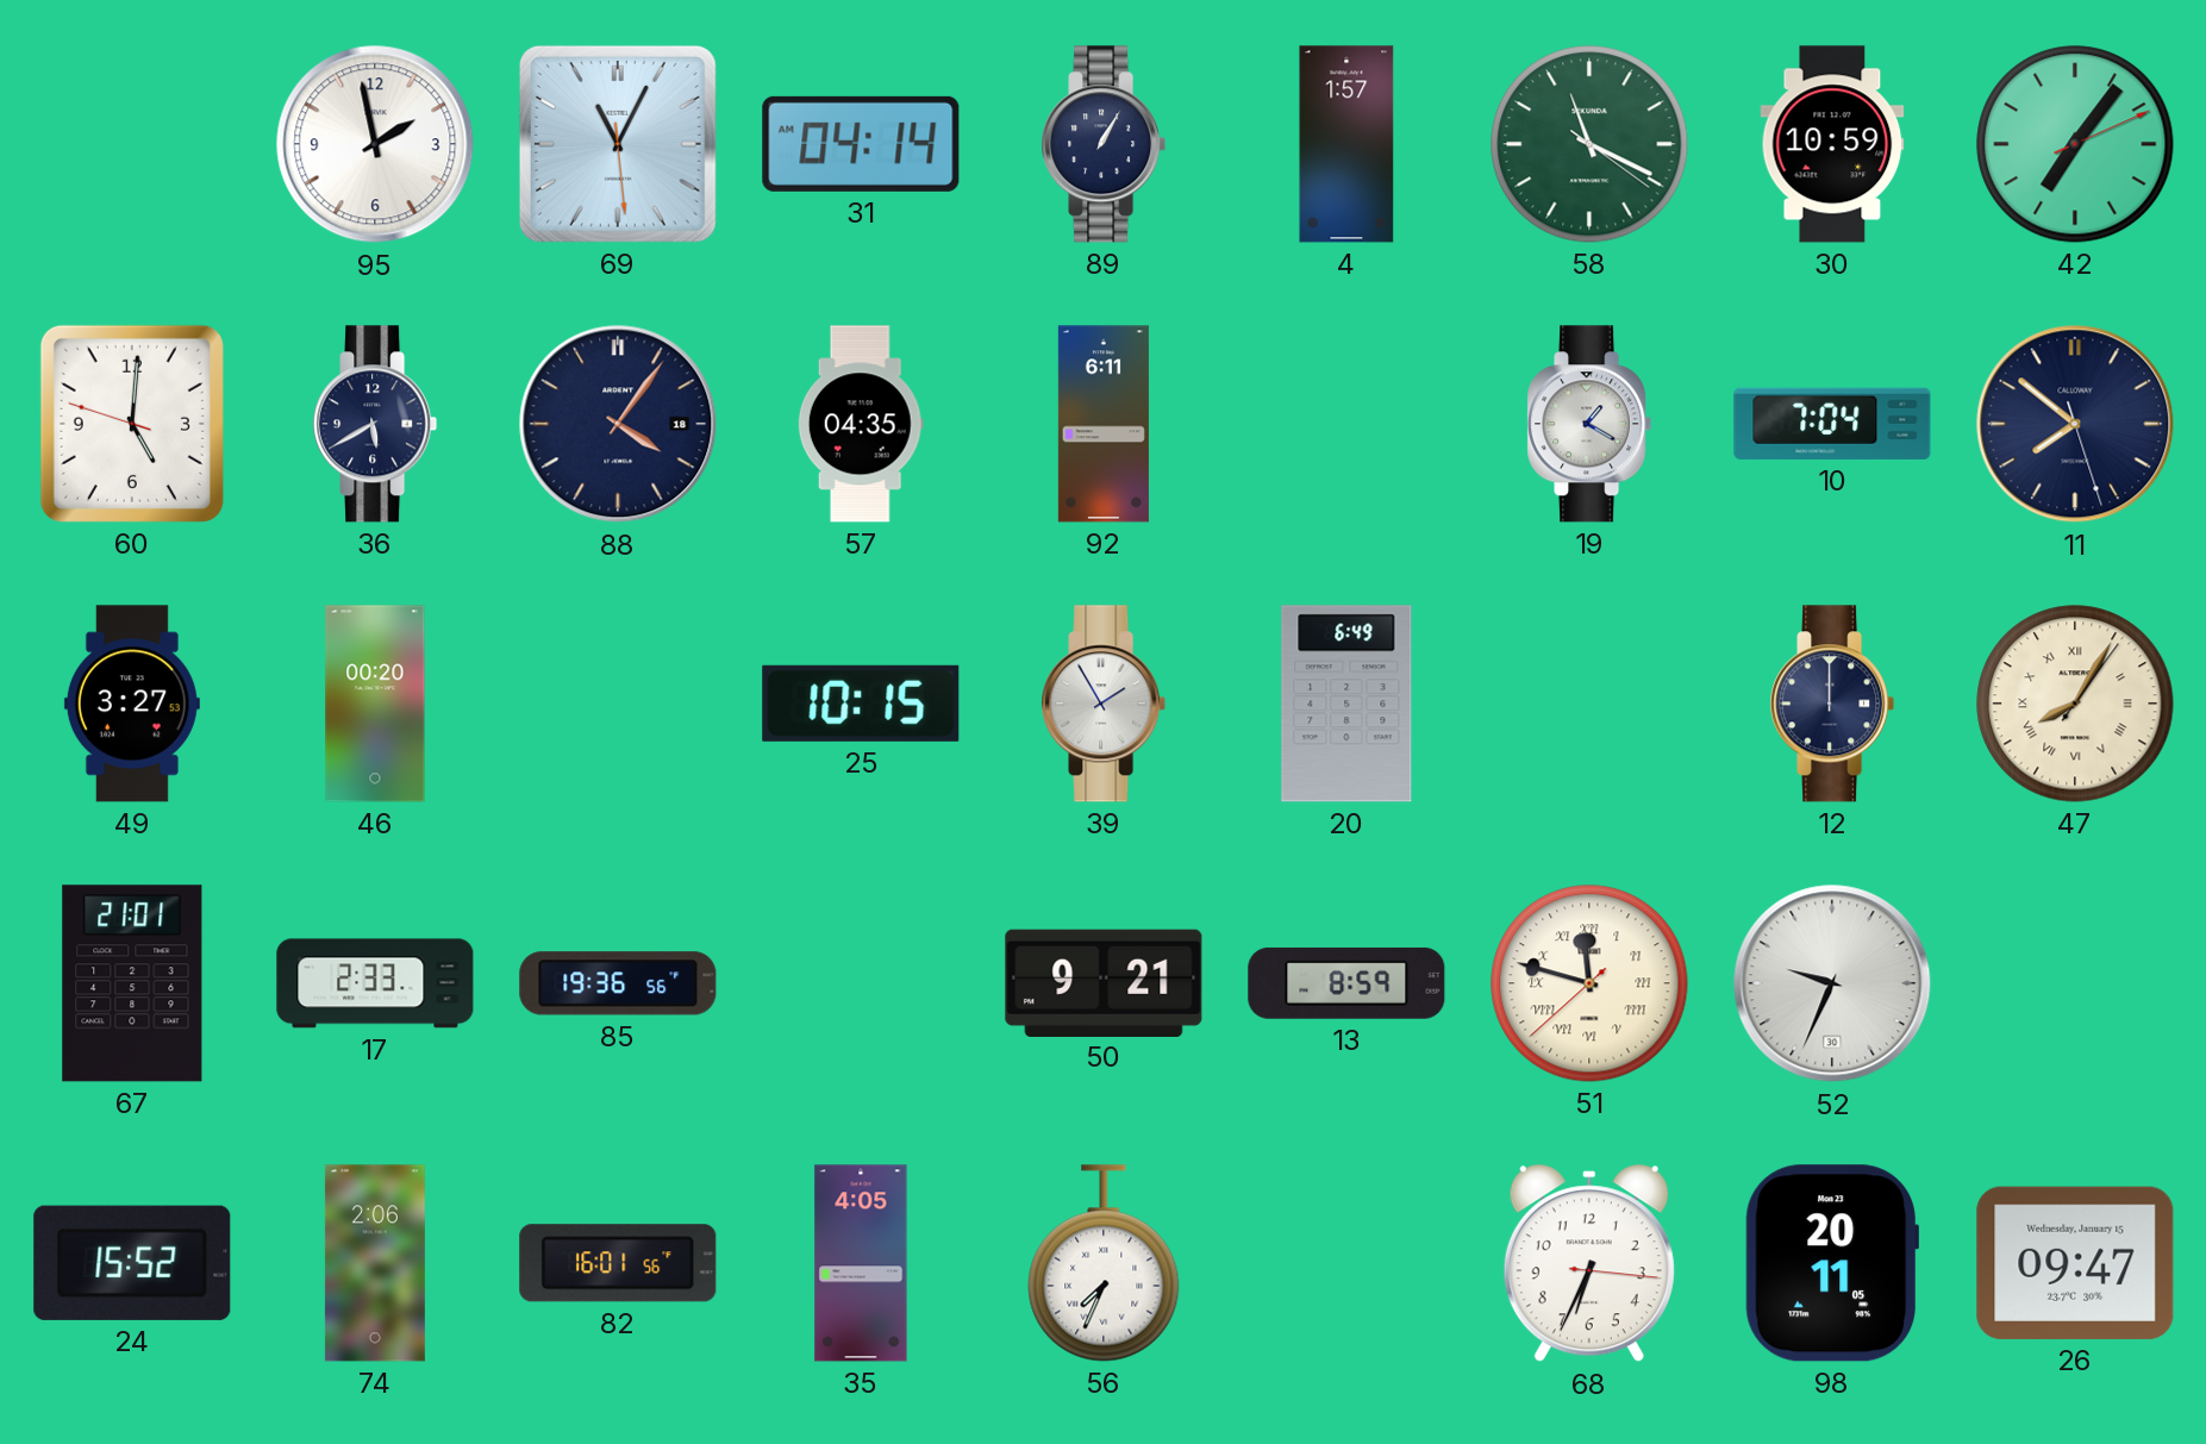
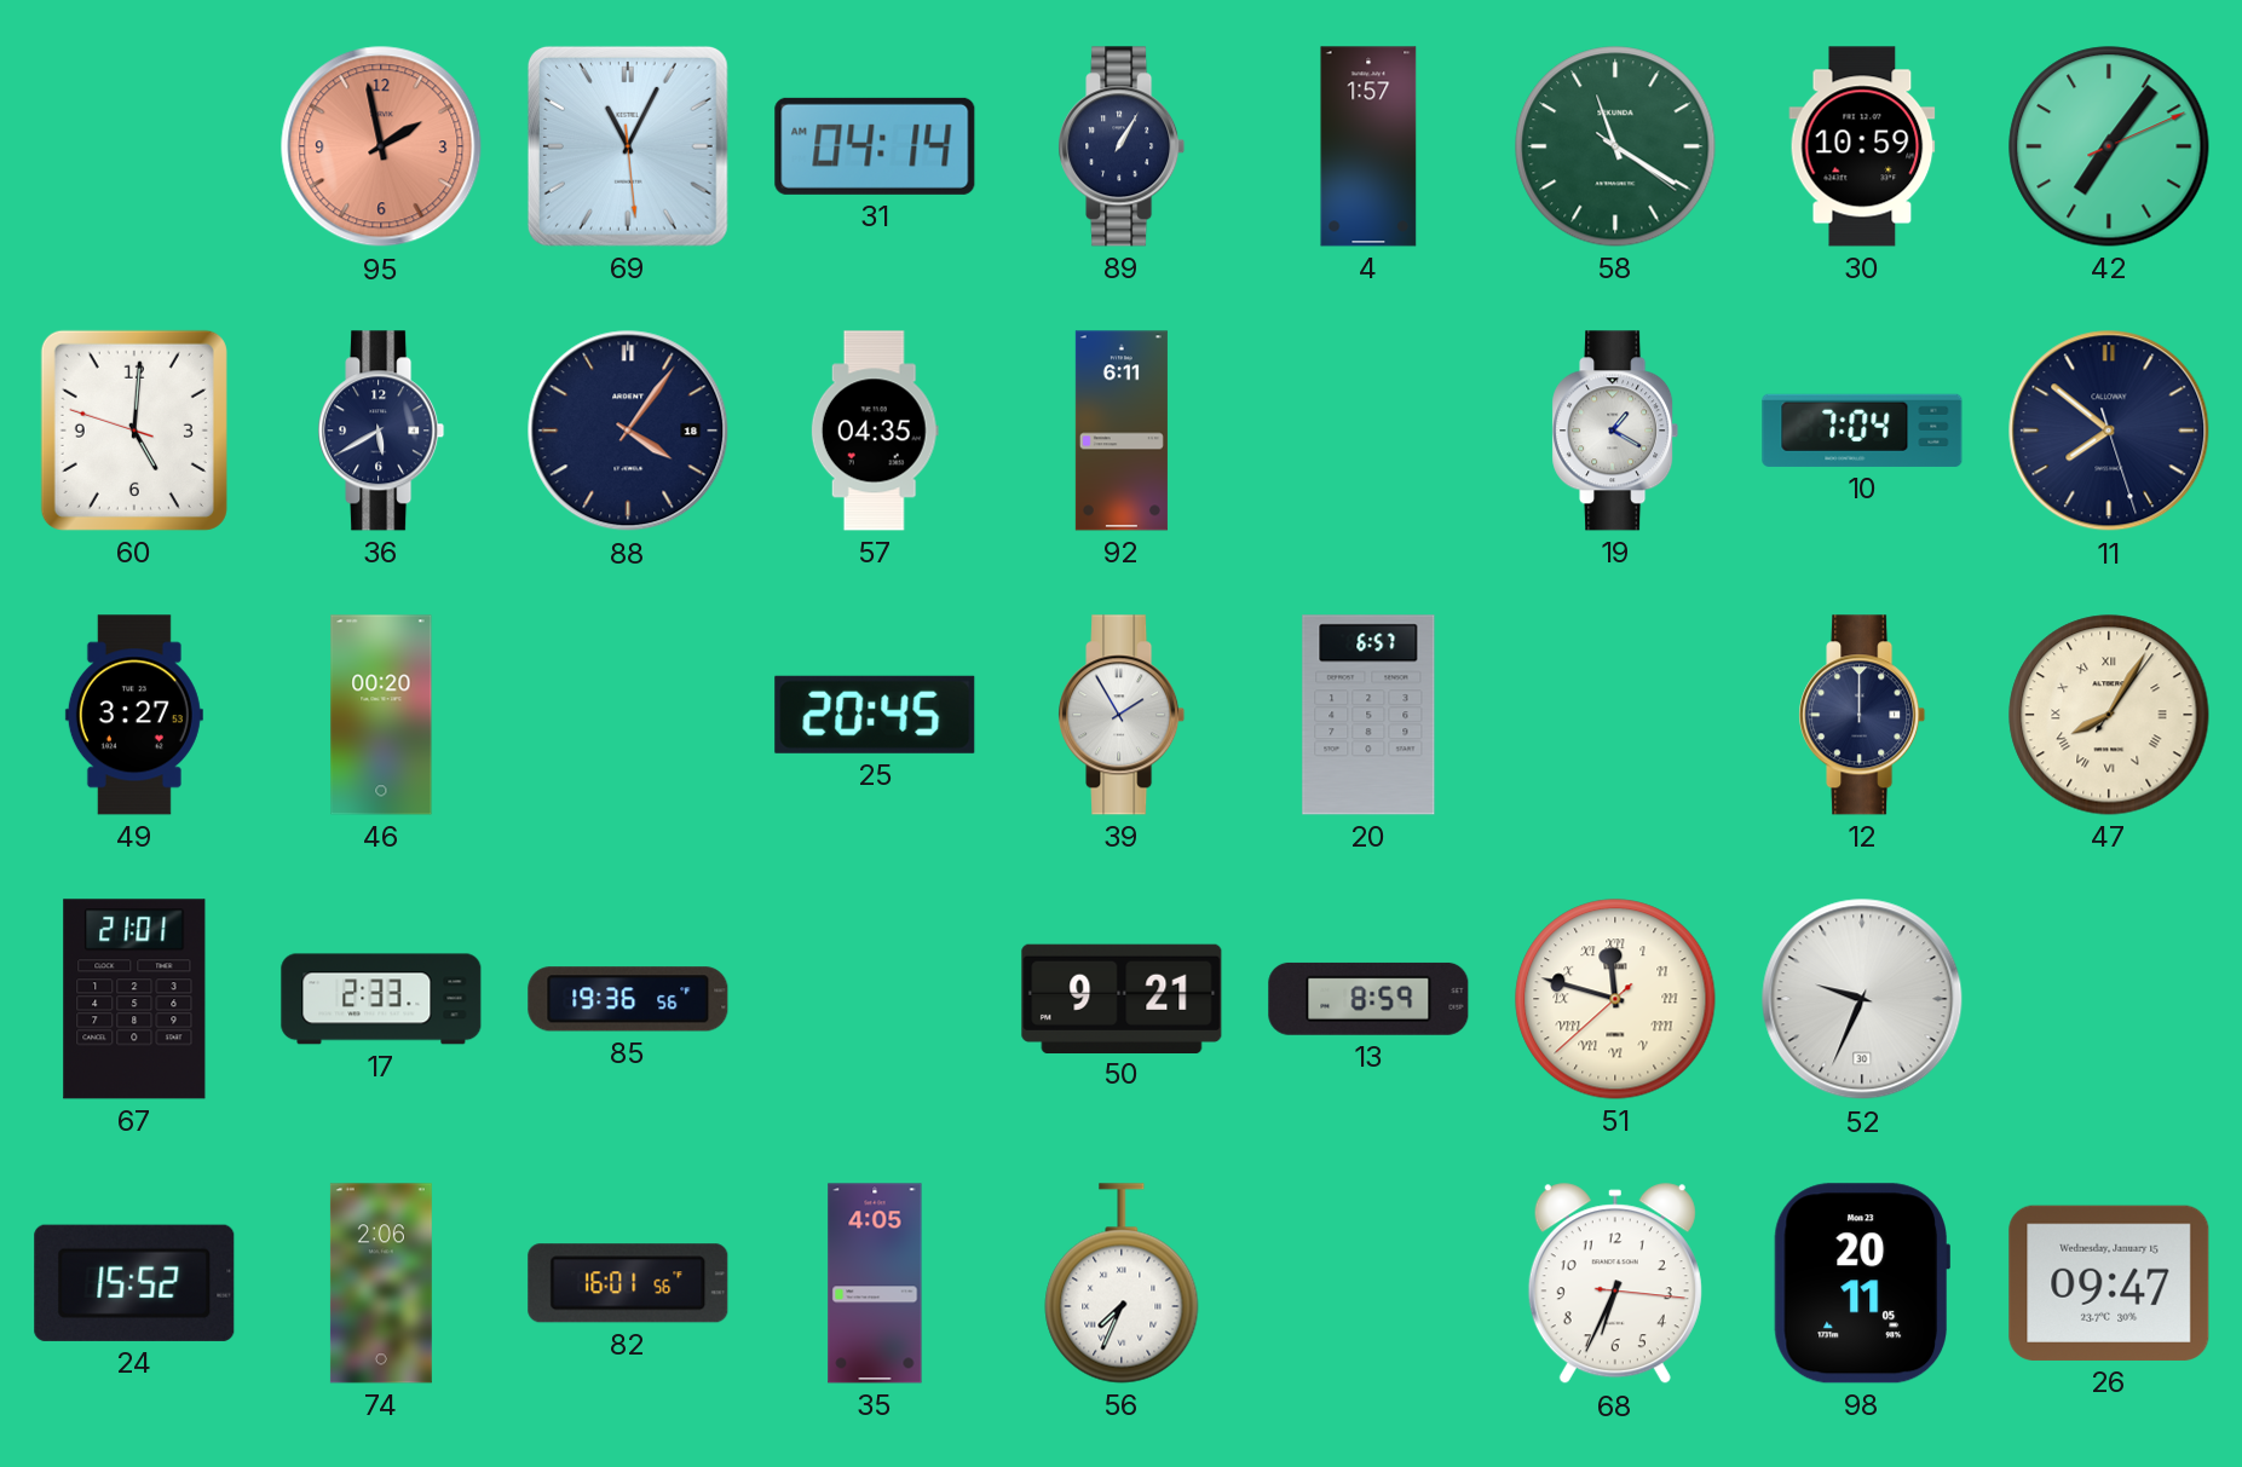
95 dial: white -> salmon (381, 146)
58: 11:19 -> 11:20 (1615, 146)
25: 10:15 -> 20:45 (875, 715)
20: 6:49 -> 6:57 (1368, 715)
